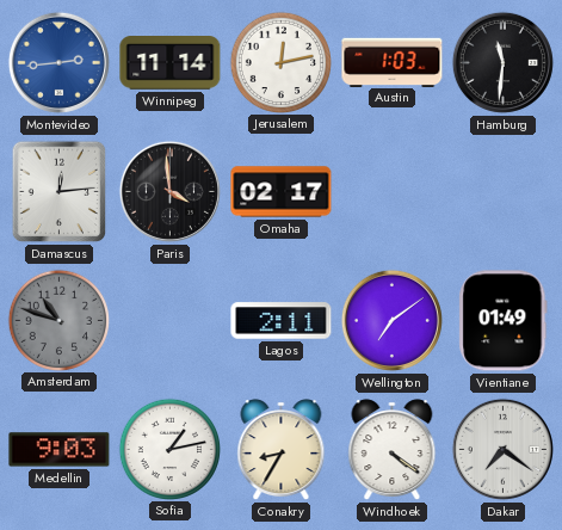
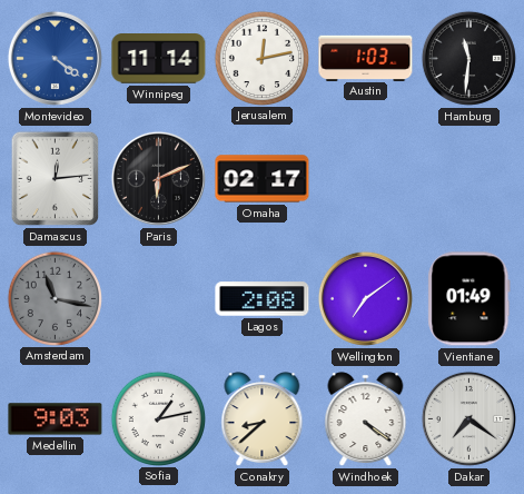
Montevideo: 2:44 -> 4:21 (55, 58)
Paris: 3:59 -> 6:11 (158, 178)
Amsterdam: 10:48 -> 11:17 (55, 298)
Lagos: 2:11 -> 2:08 (263, 299)
Conakry: 8:35 -> 8:38 (263, 419)
